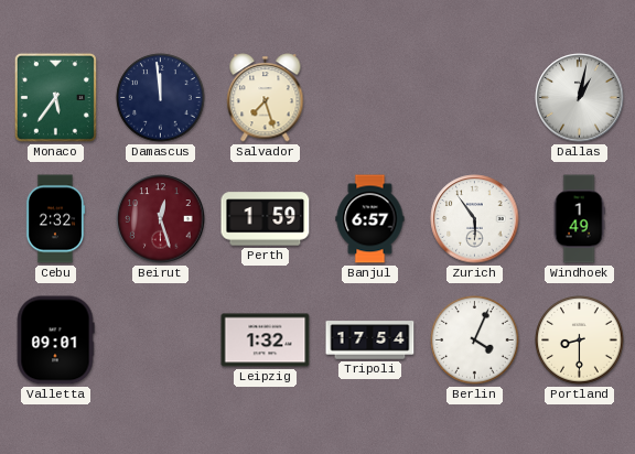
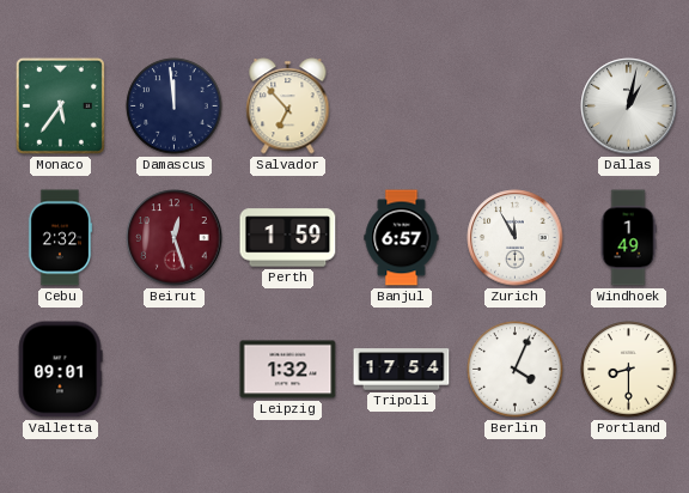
Salvador: 7:27 -> 6:53 (288, 106)
Zurich: 5:54 -> 11:55 (516, 238)
